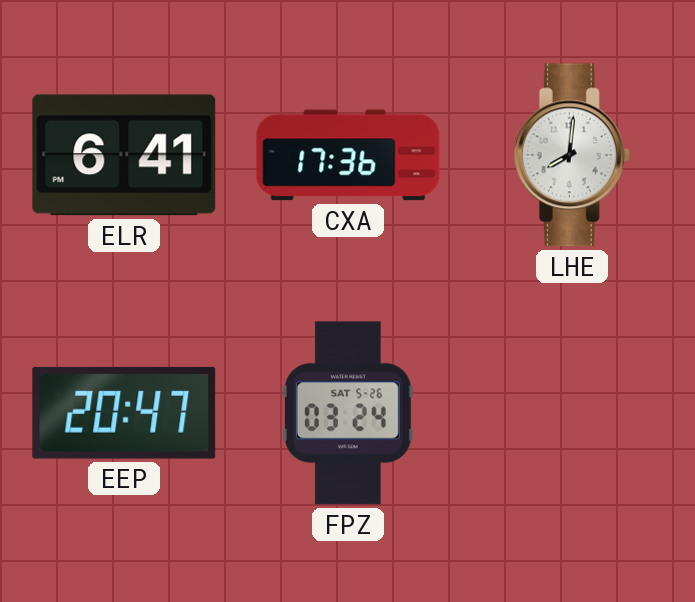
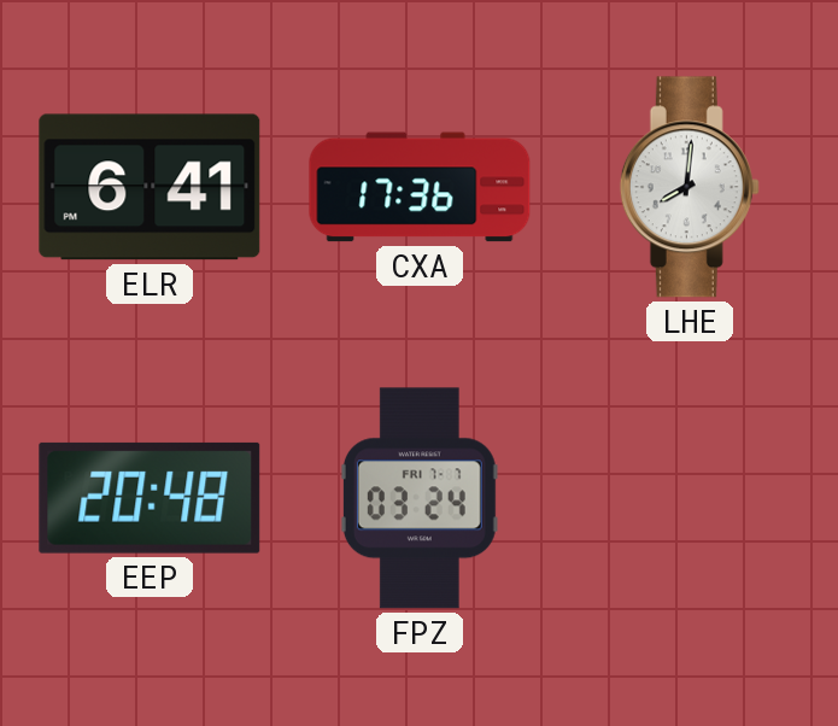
EEP: 20:47 -> 20:48 (150, 498)
FPZ date: SAT 5-26 -> FRI 7-7 (420, 498)
